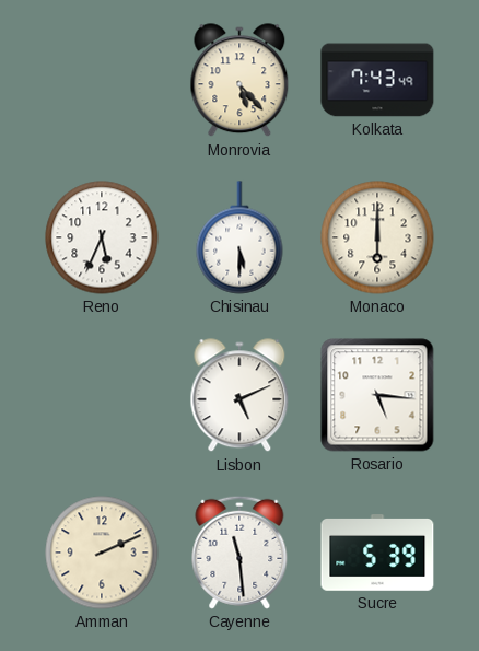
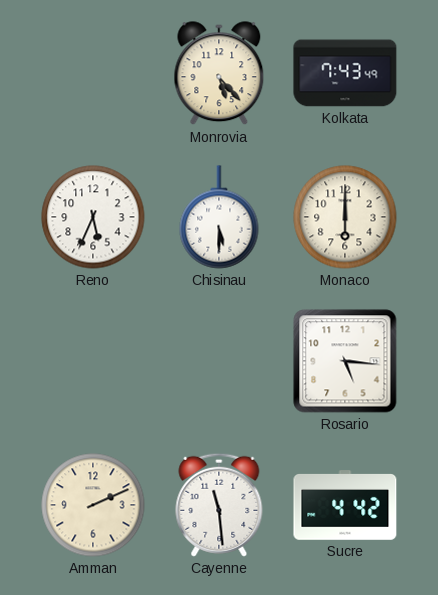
Lisbon: 5:11 -> none (240, 396)
Sucre: 5:39 -> 4:42 (345, 505)
